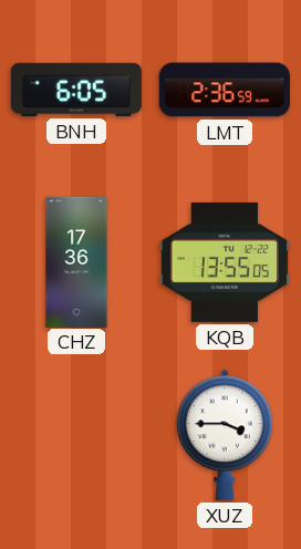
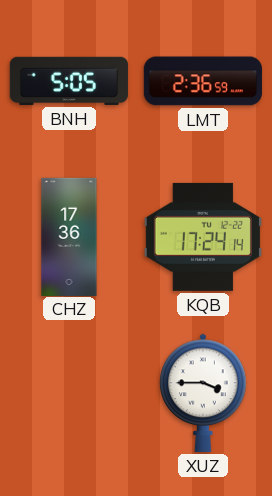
BNH: 6:05 -> 5:05 (69, 81)
KQB: 13:55 -> 17:24 (203, 237)
